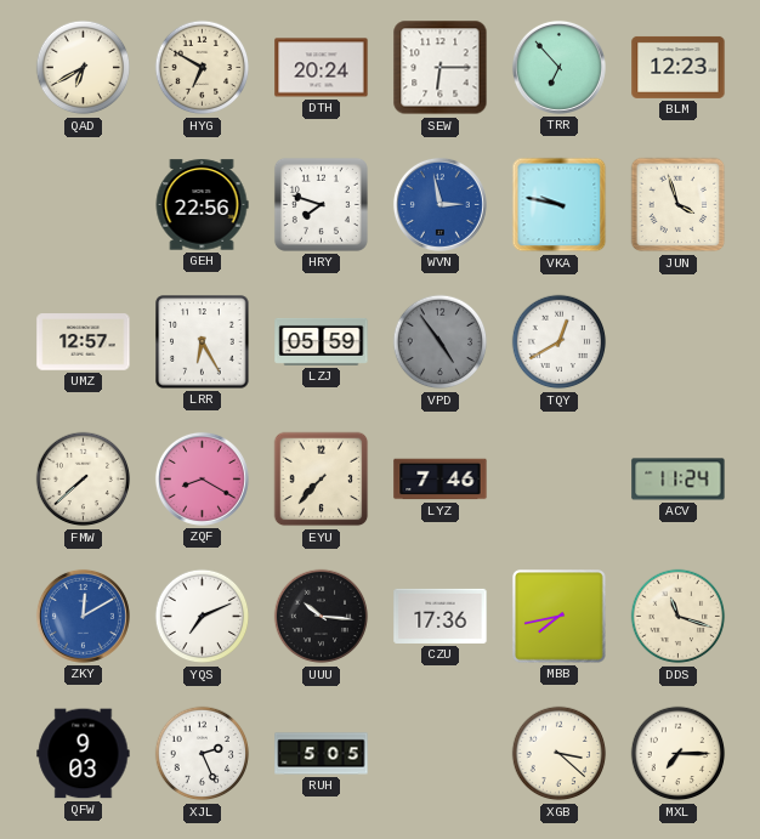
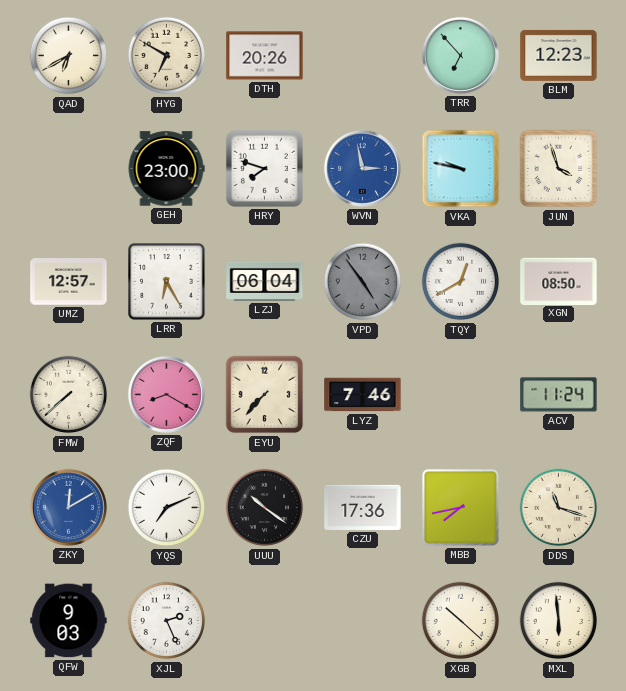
DTH: 20:24 -> 20:26 (265, 56)
SEW: 6:15 -> none (441, 68)
GEH: 22:56 -> 23:00 (166, 169)
LZJ: 05:59 -> 06:04 (265, 281)
XGN: none -> 08:50 (559, 281)
UUU: 10:16 -> 10:21 (265, 508)
RUH: 5:05 -> none (322, 754)
XGB: 3:22 -> 10:22 (461, 621)
MXL: 7:15 -> 5:59 (559, 621)
